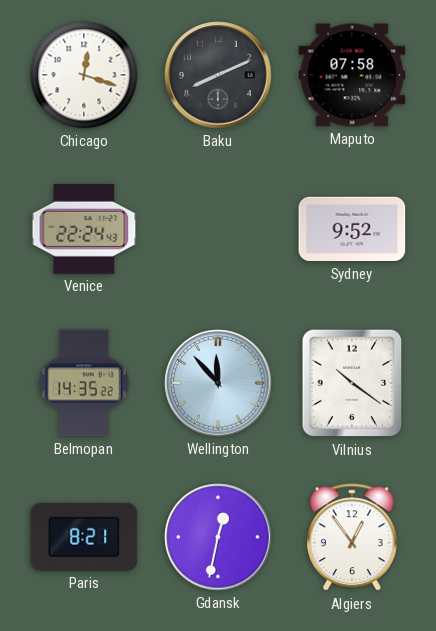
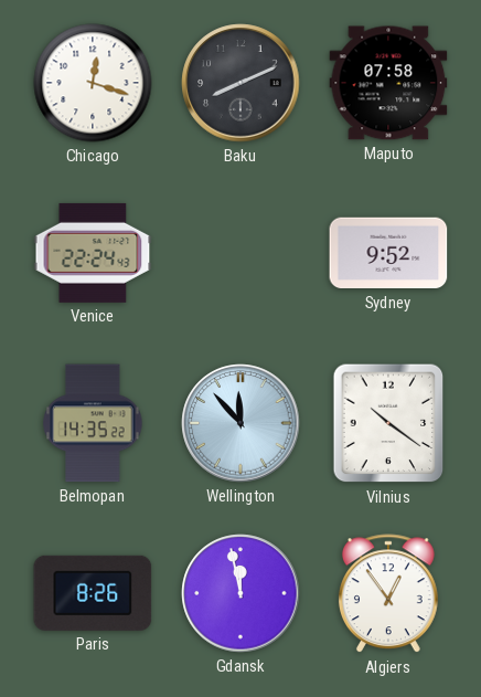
Paris: 8:21 -> 8:26 (93, 593)
Gdansk: 12:32 -> 11:58 (240, 593)
